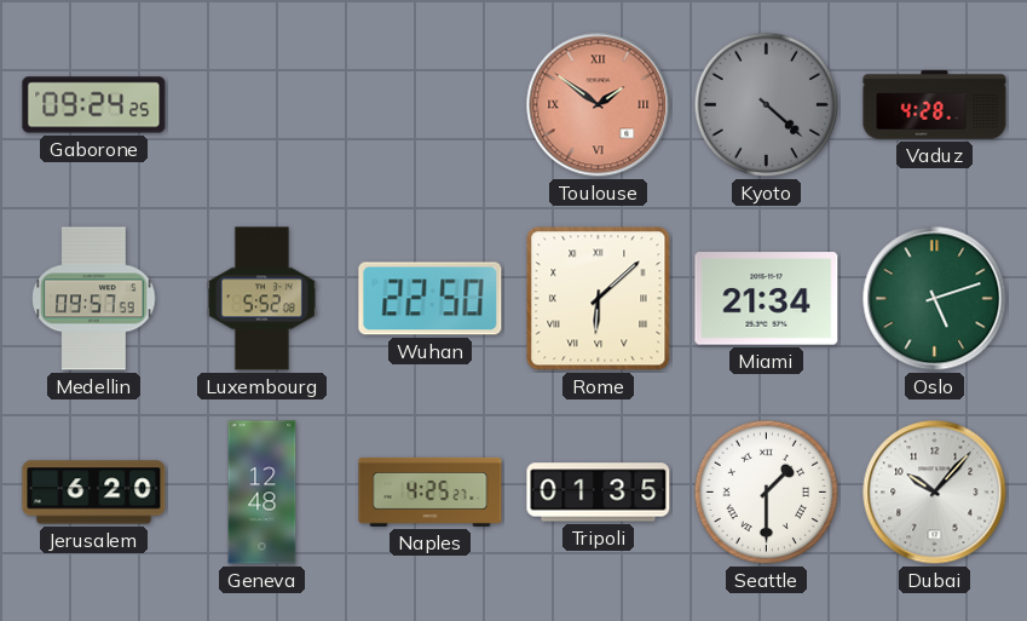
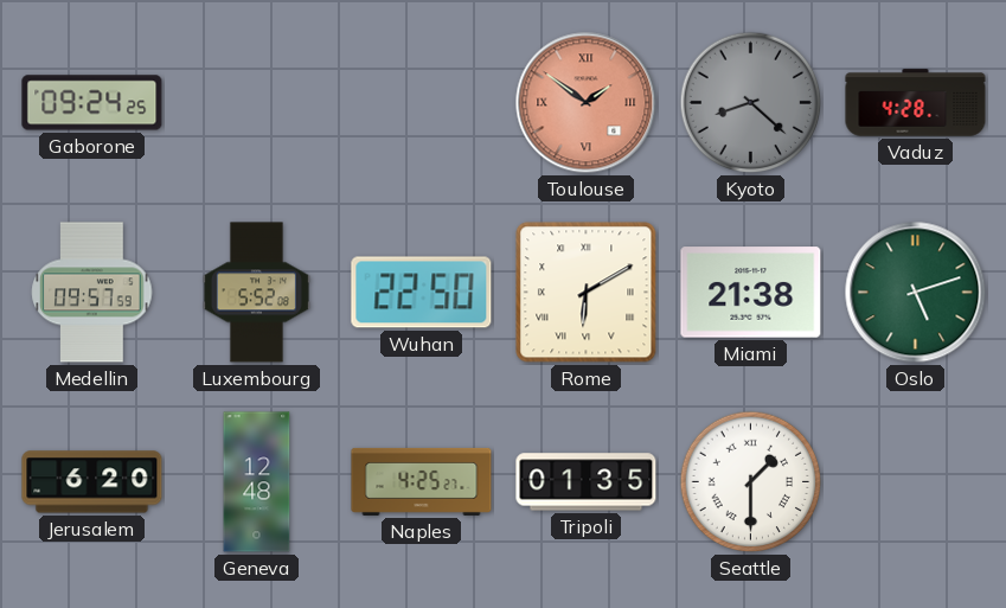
Kyoto: 4:22 -> 8:22 (751, 103)
Rome: 6:08 -> 6:10 (587, 293)
Miami: 21:34 -> 21:38 (751, 293)
Dubai: 10:07 -> none (935, 493)
